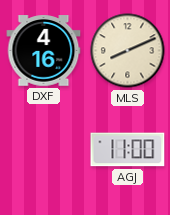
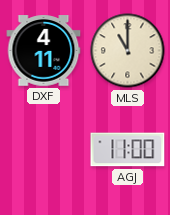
DXF: 4:16 -> 4:11 (44, 51)
MLS: 8:11 -> 11:00 (128, 51)
